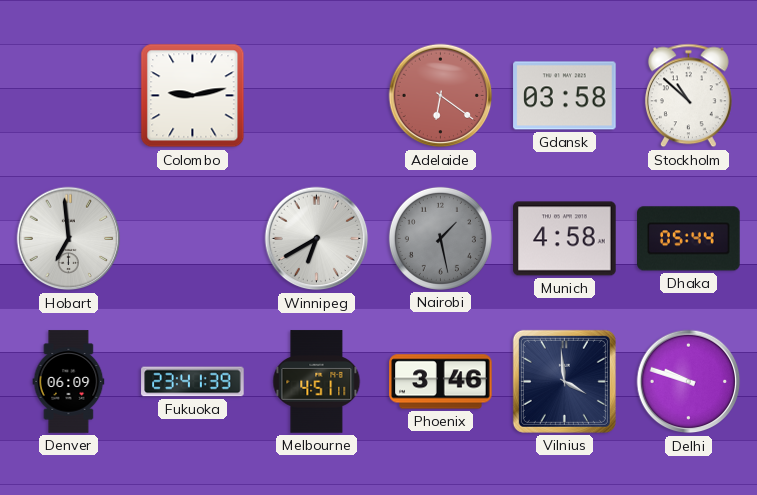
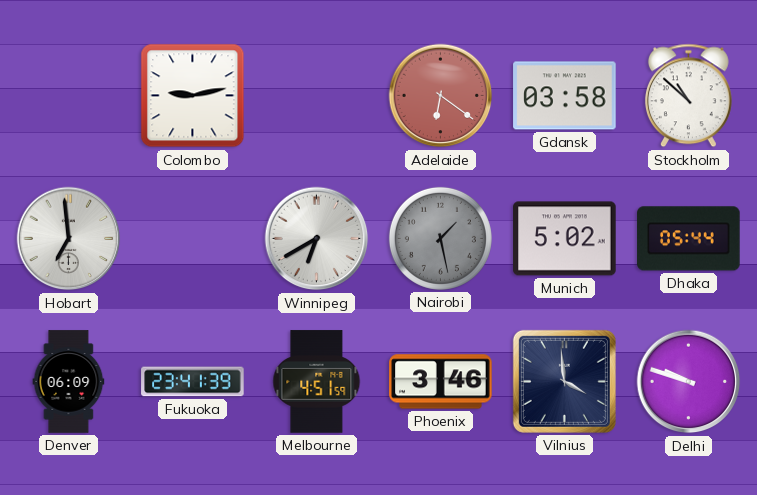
Munich: 4:58 -> 5:02 (565, 239)
Melbourne: 4:51:11 -> 4:51:59 (317, 382)
